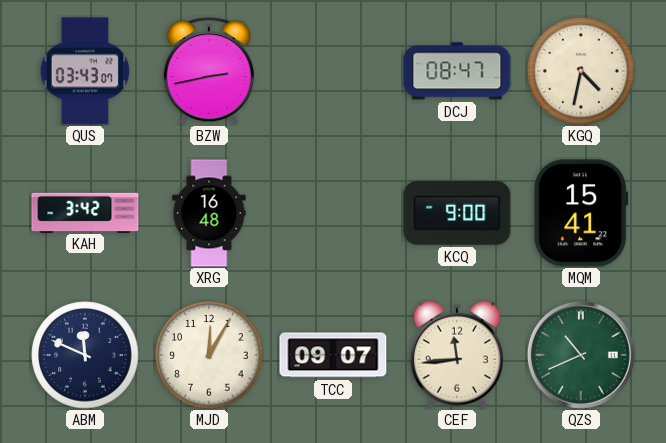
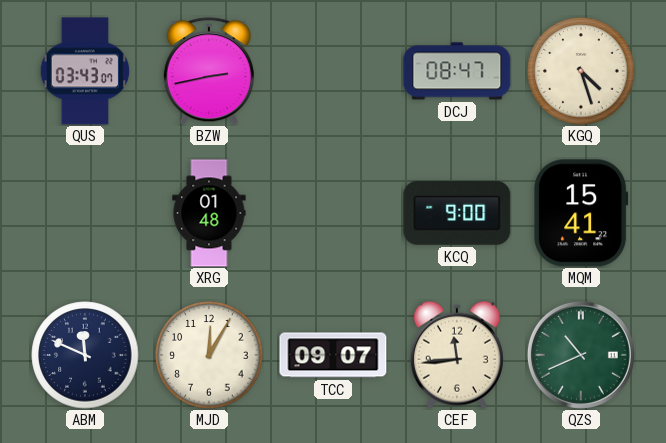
KGQ: 4:32 -> 4:27 (581, 71)
KAH: 3:42 -> none (85, 212)
XRG: 16:48 -> 01:48 (209, 213)
